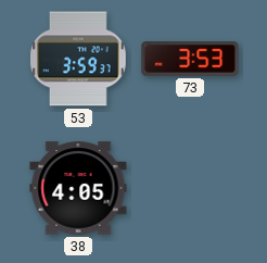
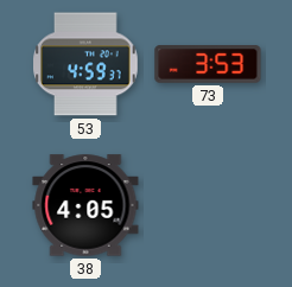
53: 3:59 -> 4:59 (87, 64)
